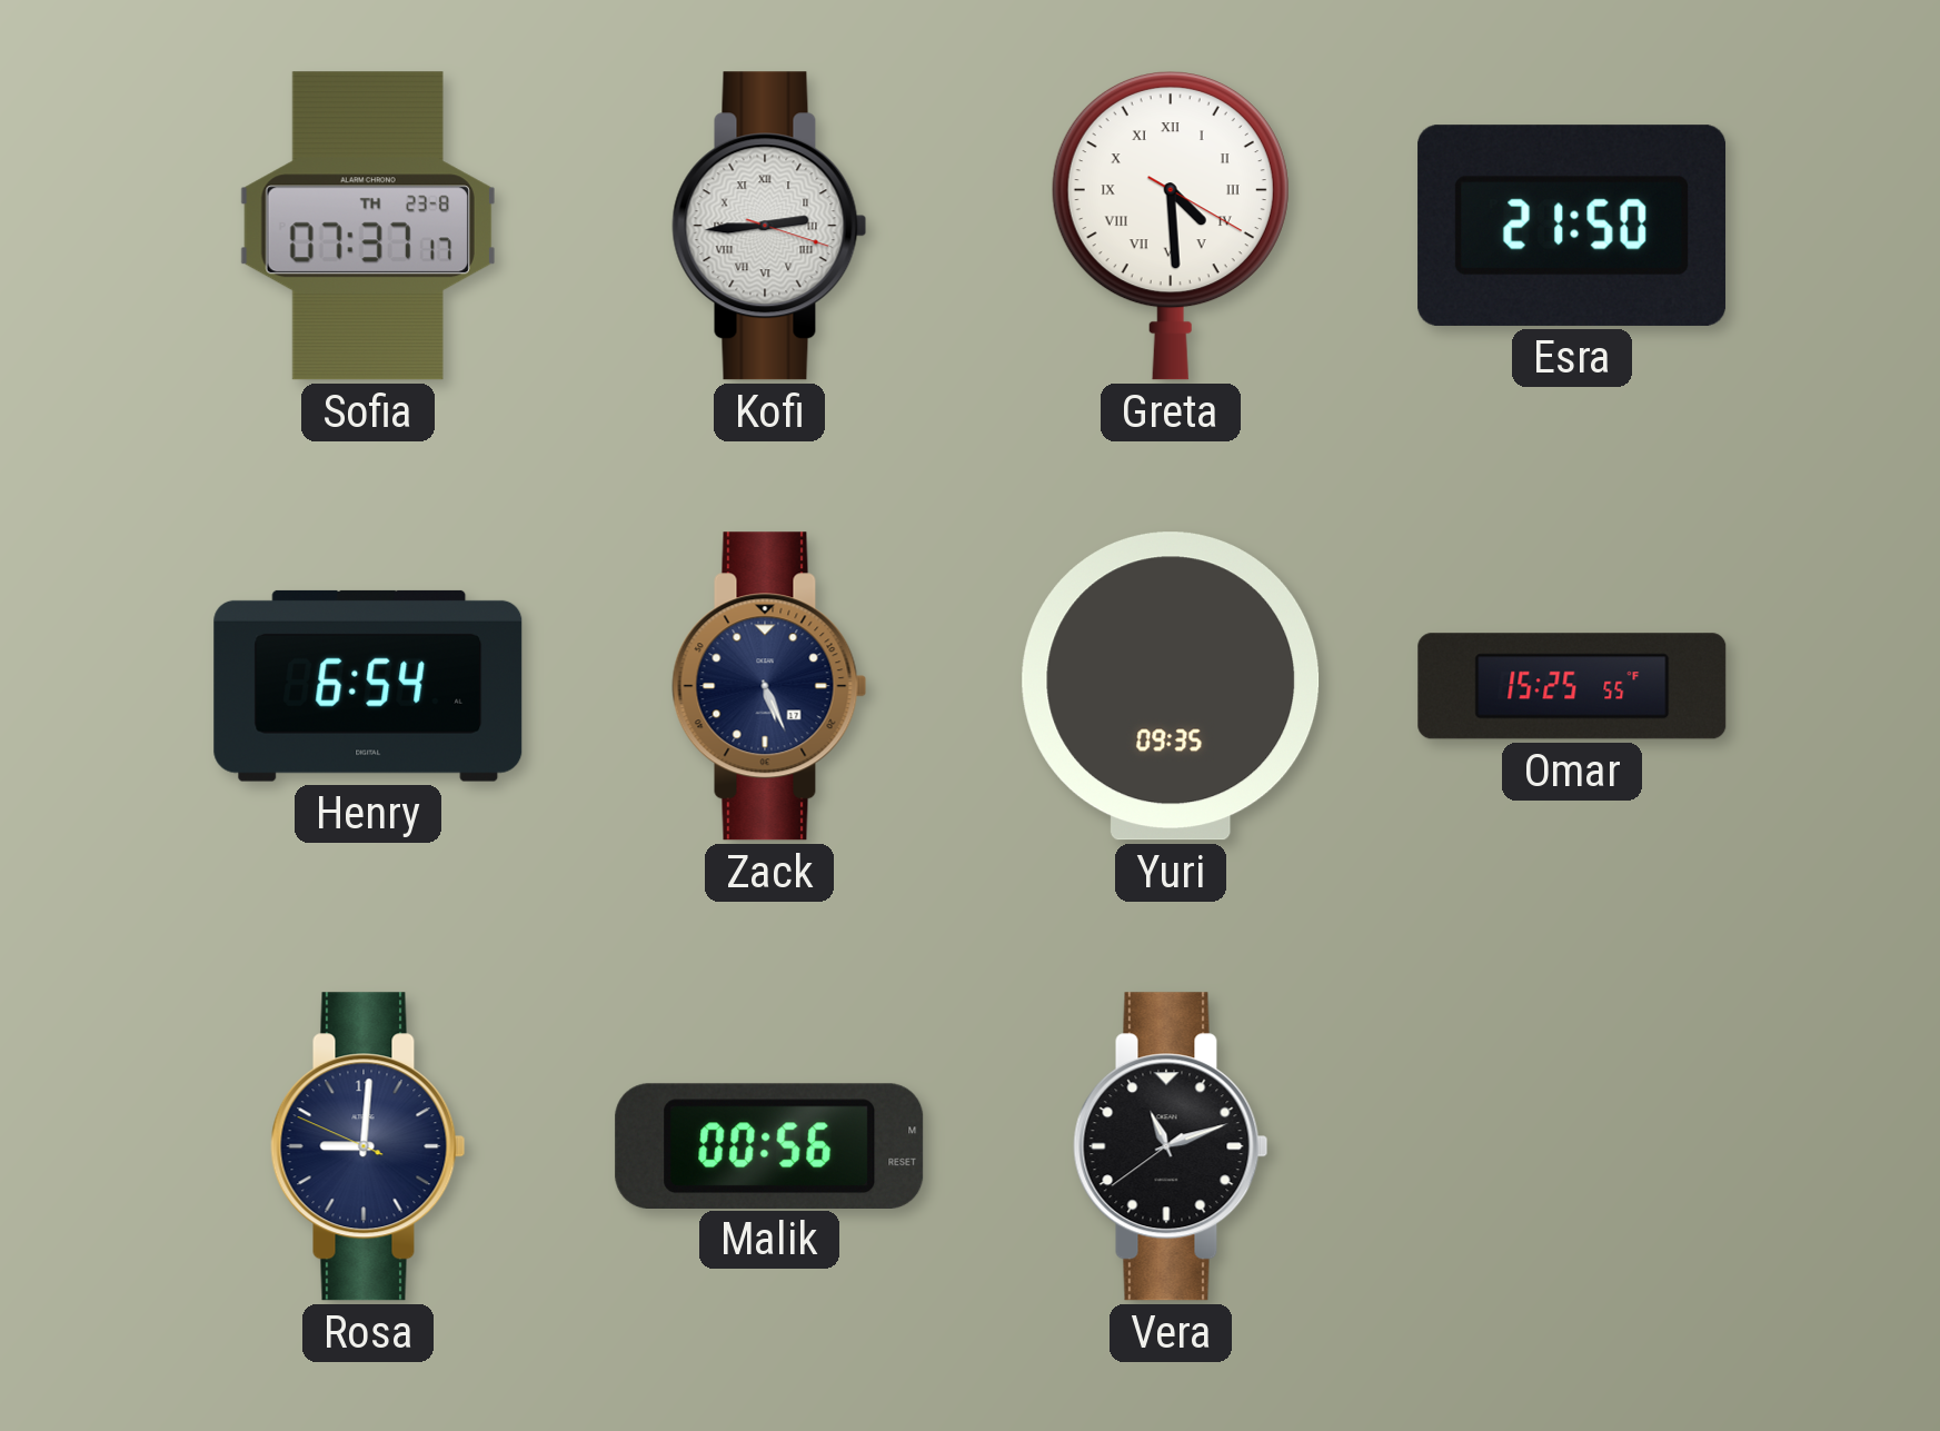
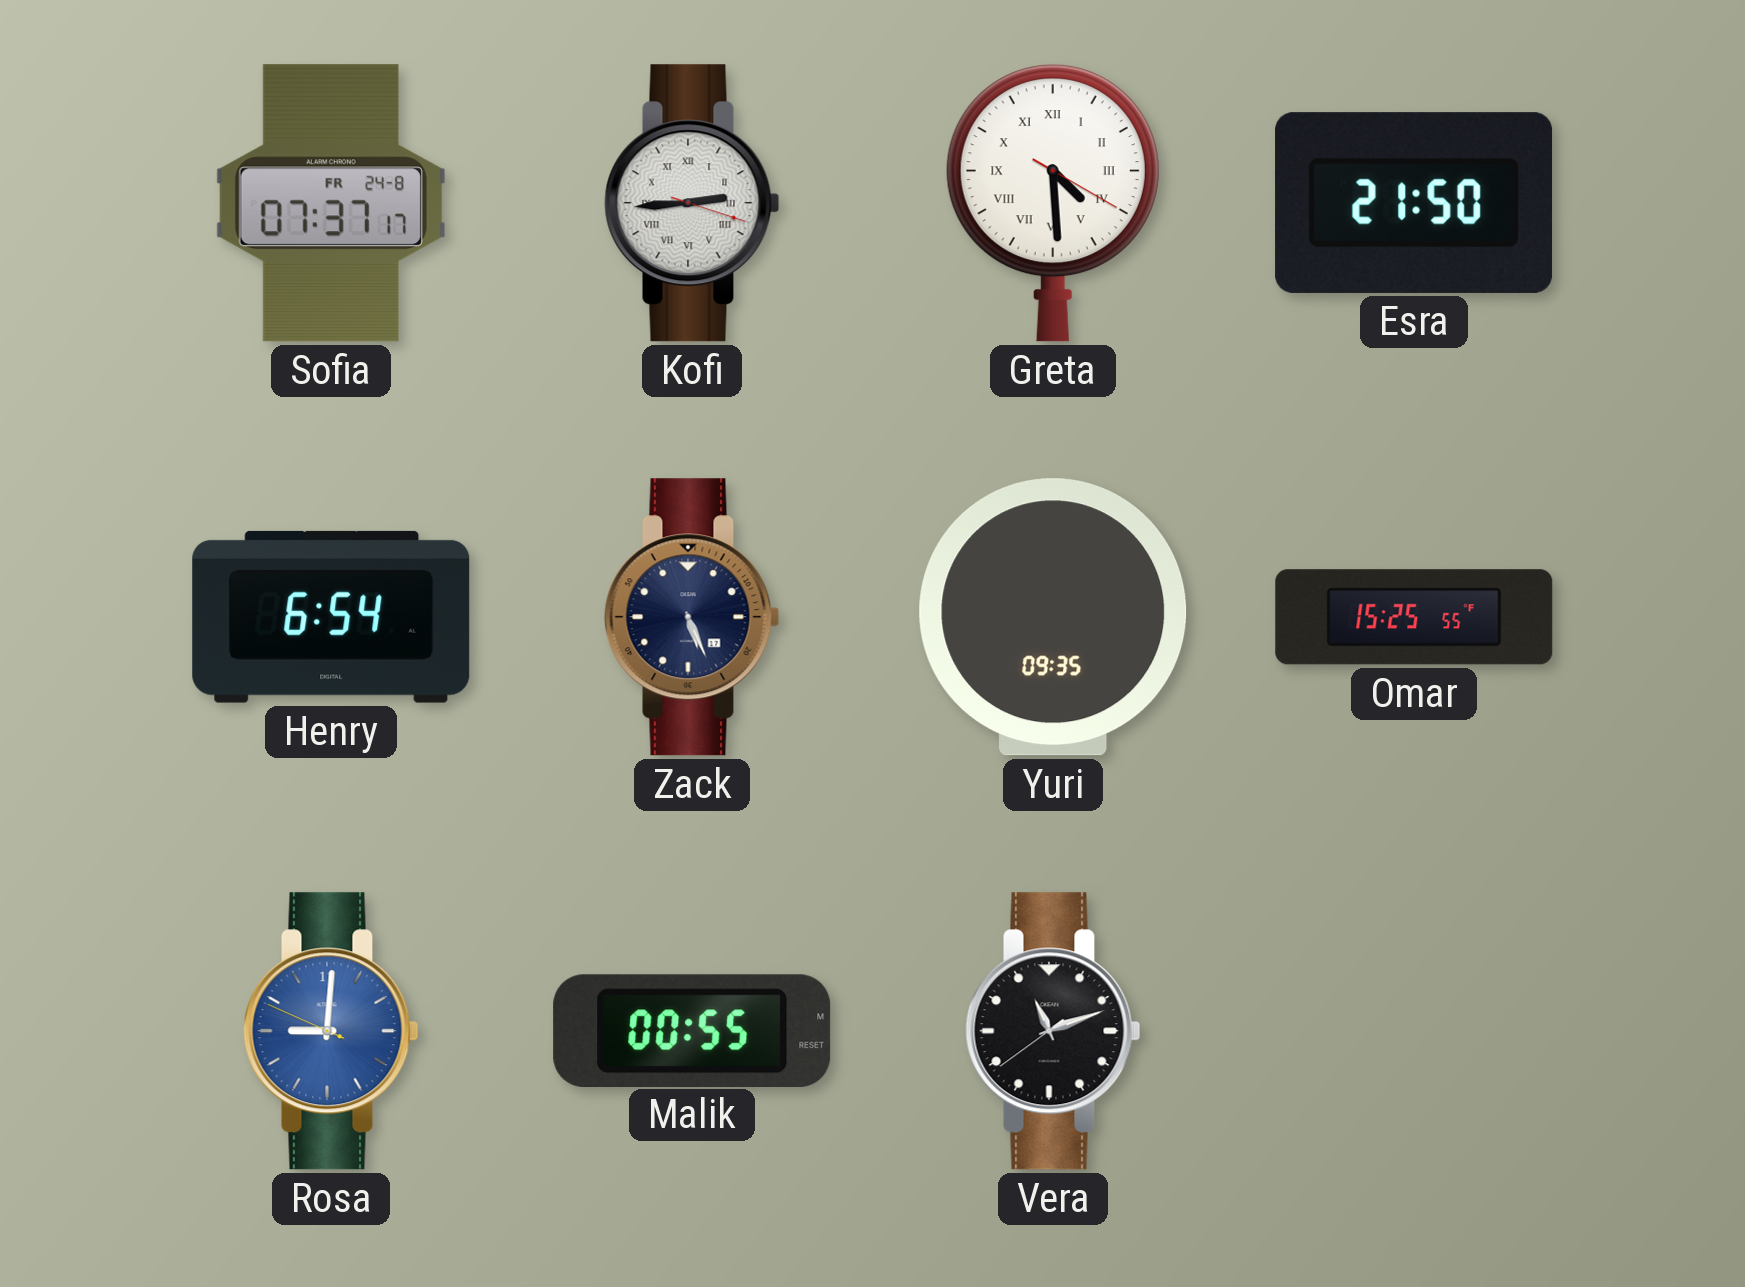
Sofia date: TH 23-8 -> FR 24-8 (331, 203)
Rosa dial: navy -> blue (331, 1031)
Malik: 00:56 -> 00:55 (692, 1030)
